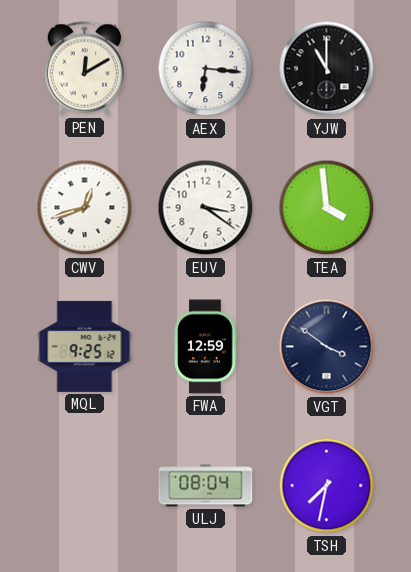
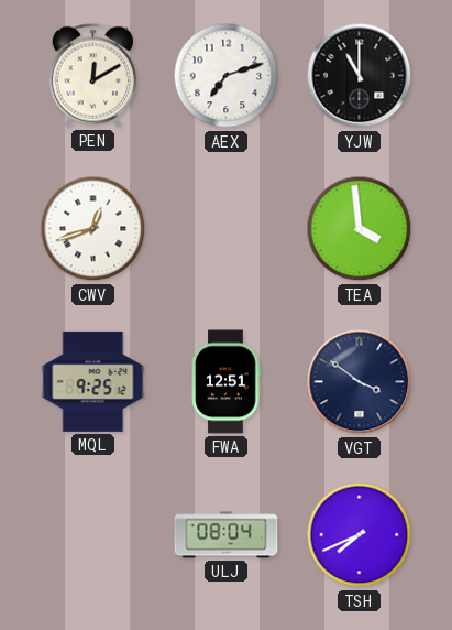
AEX: 6:16 -> 7:12 (227, 76)
EUV: 3:21 -> none (206, 208)
FWA: 12:59 -> 12:51 (225, 382)
TSH: 7:32 -> 7:41 (360, 535)
